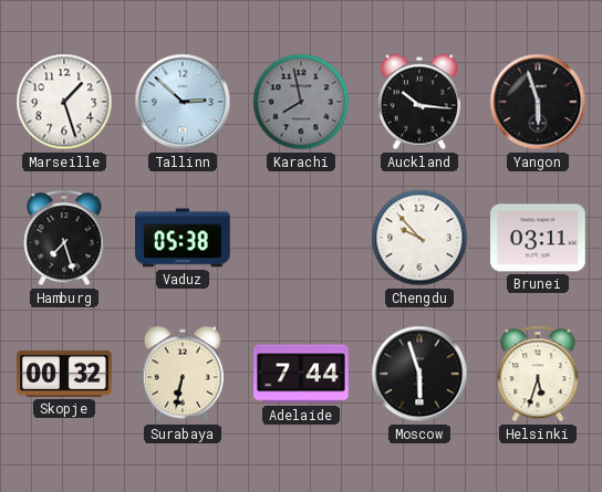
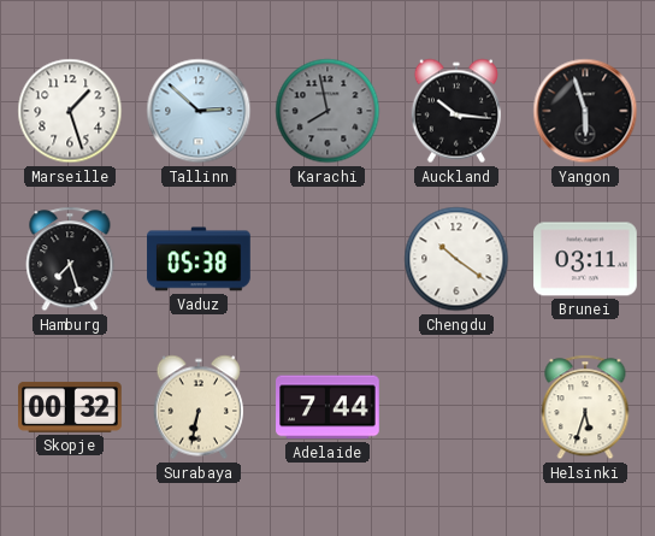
Chengdu: 9:53 -> 10:21 (456, 259)
Moscow: 5:57 -> none (419, 374)
